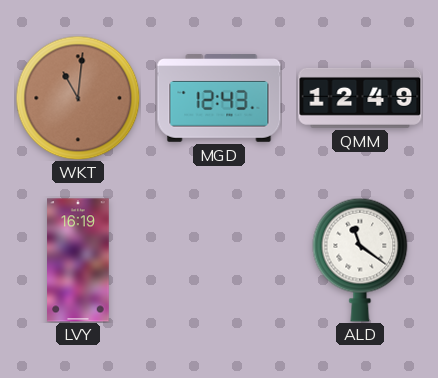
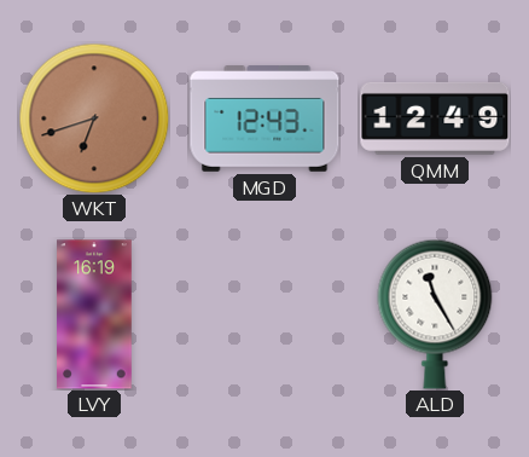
WKT: 11:01 -> 6:42 (94, 118)
ALD: 11:21 -> 11:25 (435, 314)
